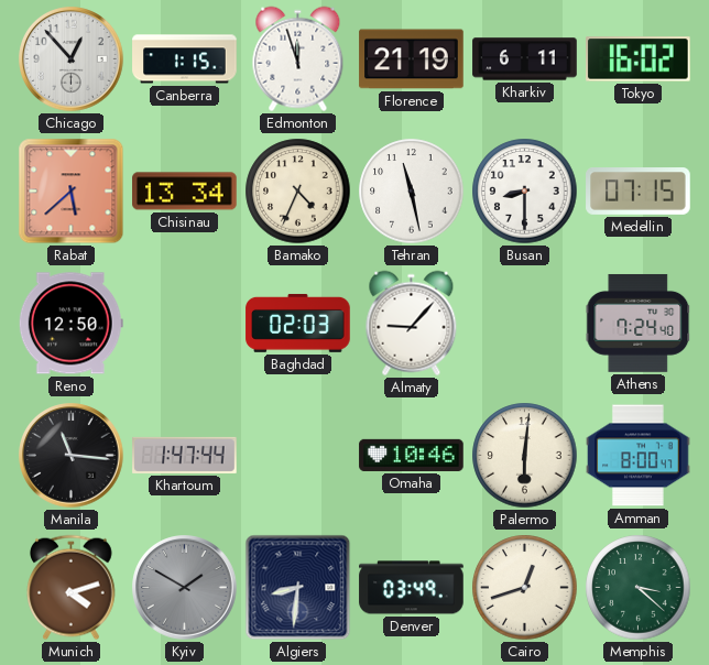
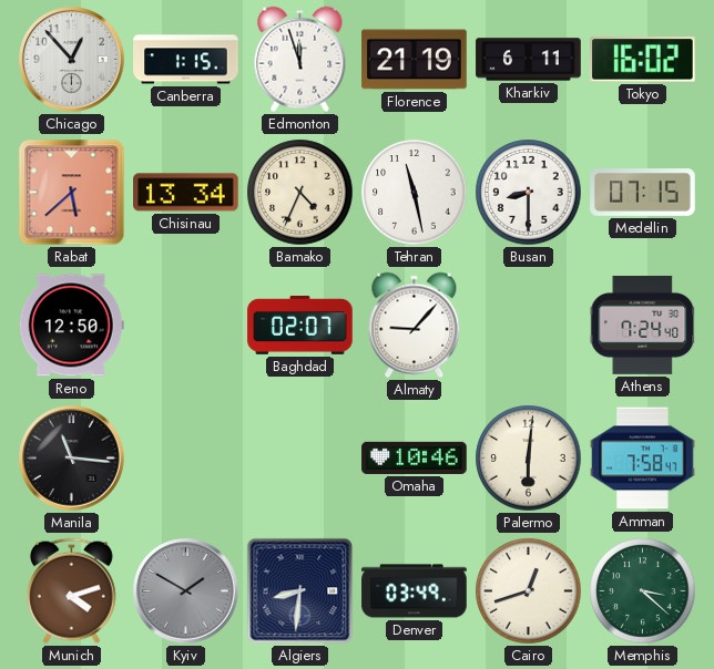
Baghdad: 02:03 -> 02:07 (300, 325)
Khartoum: 1:47 -> none (185, 455)
Amman: 8:00 -> 7:58 (643, 459)
